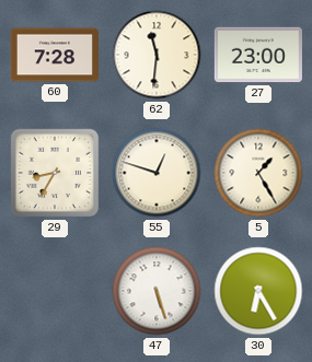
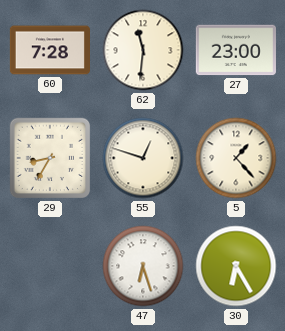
5: 1:25 -> 1:23 (236, 158)
47: 5:27 -> 6:27 (143, 266)
